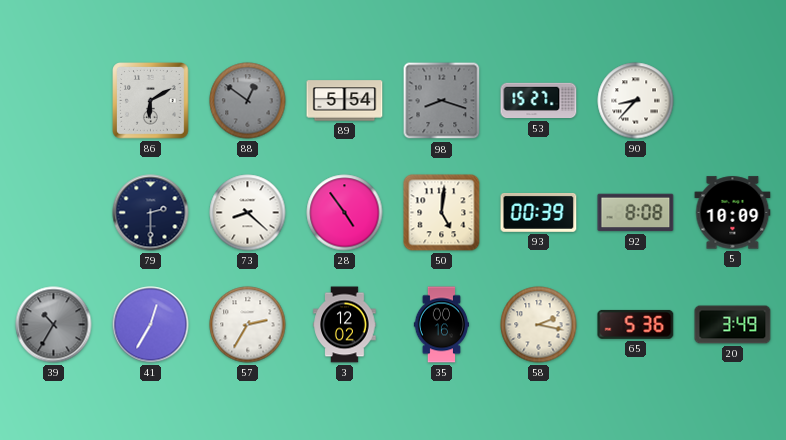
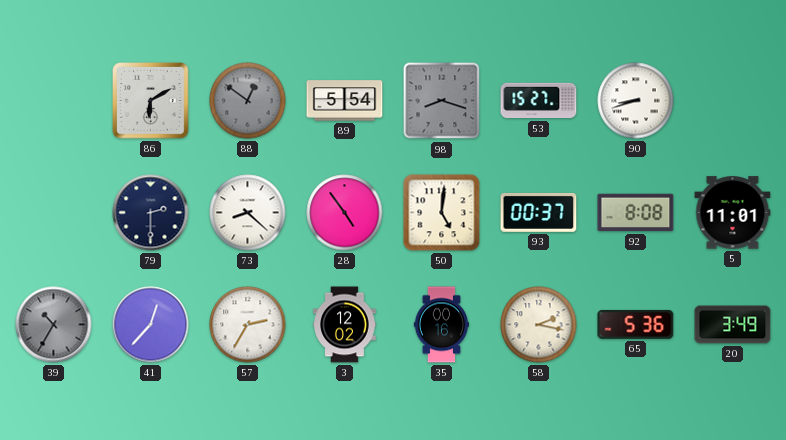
90: 8:37 -> 8:42 (636, 101)
93: 00:39 -> 00:37 (539, 213)
5: 10:09 -> 11:01 (733, 213)
41: 12:35 -> 12:37 (151, 325)
